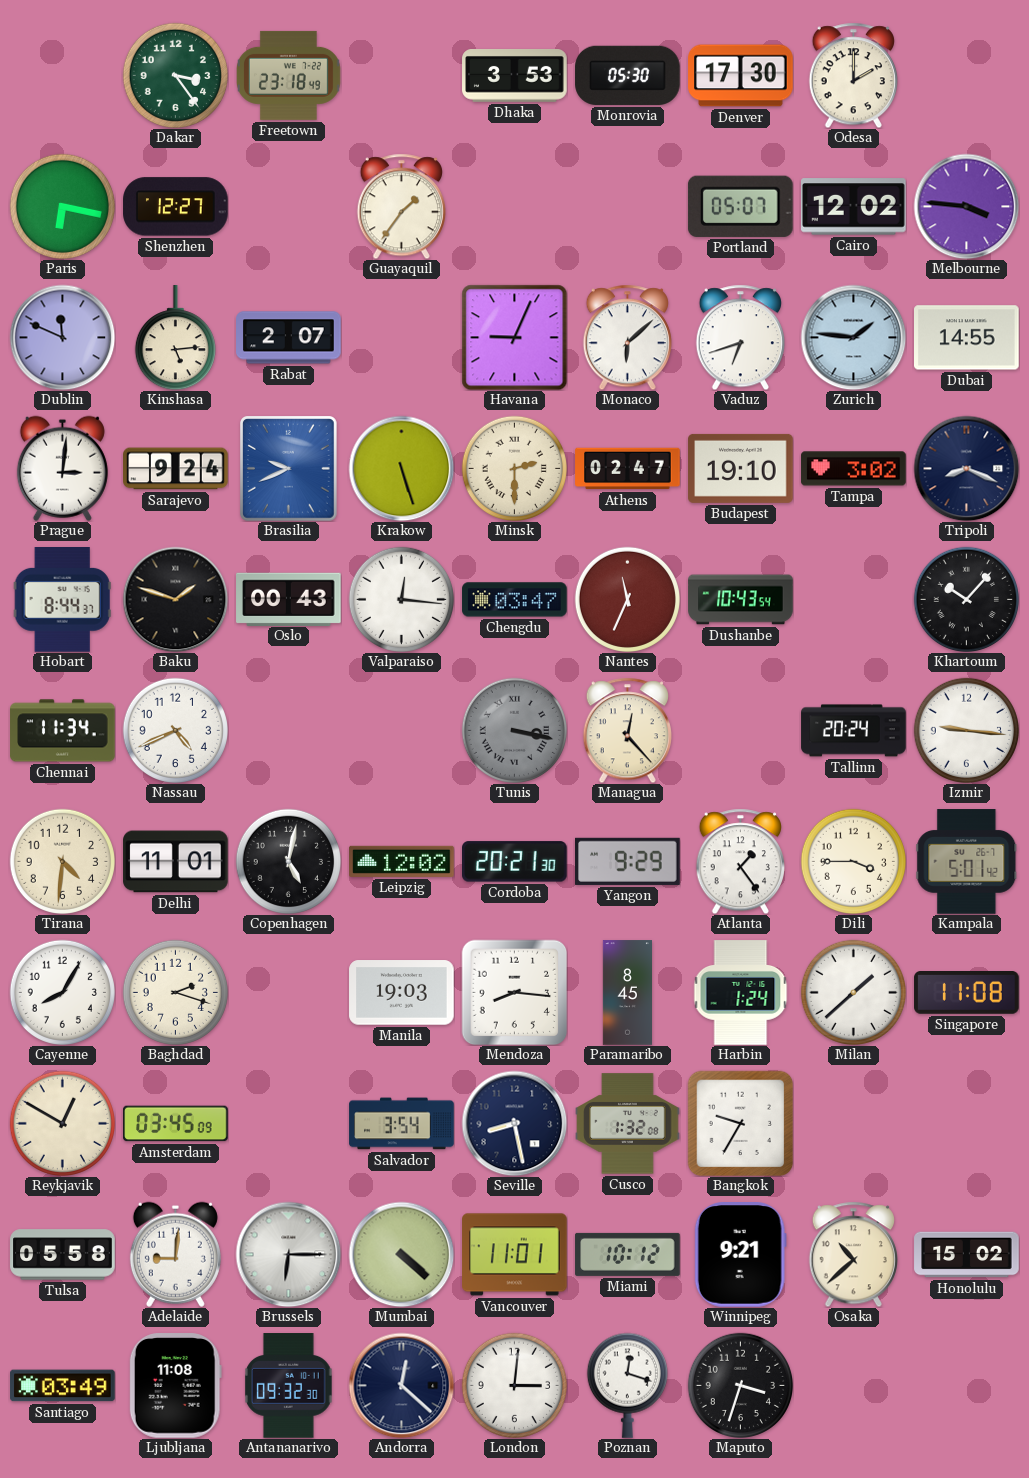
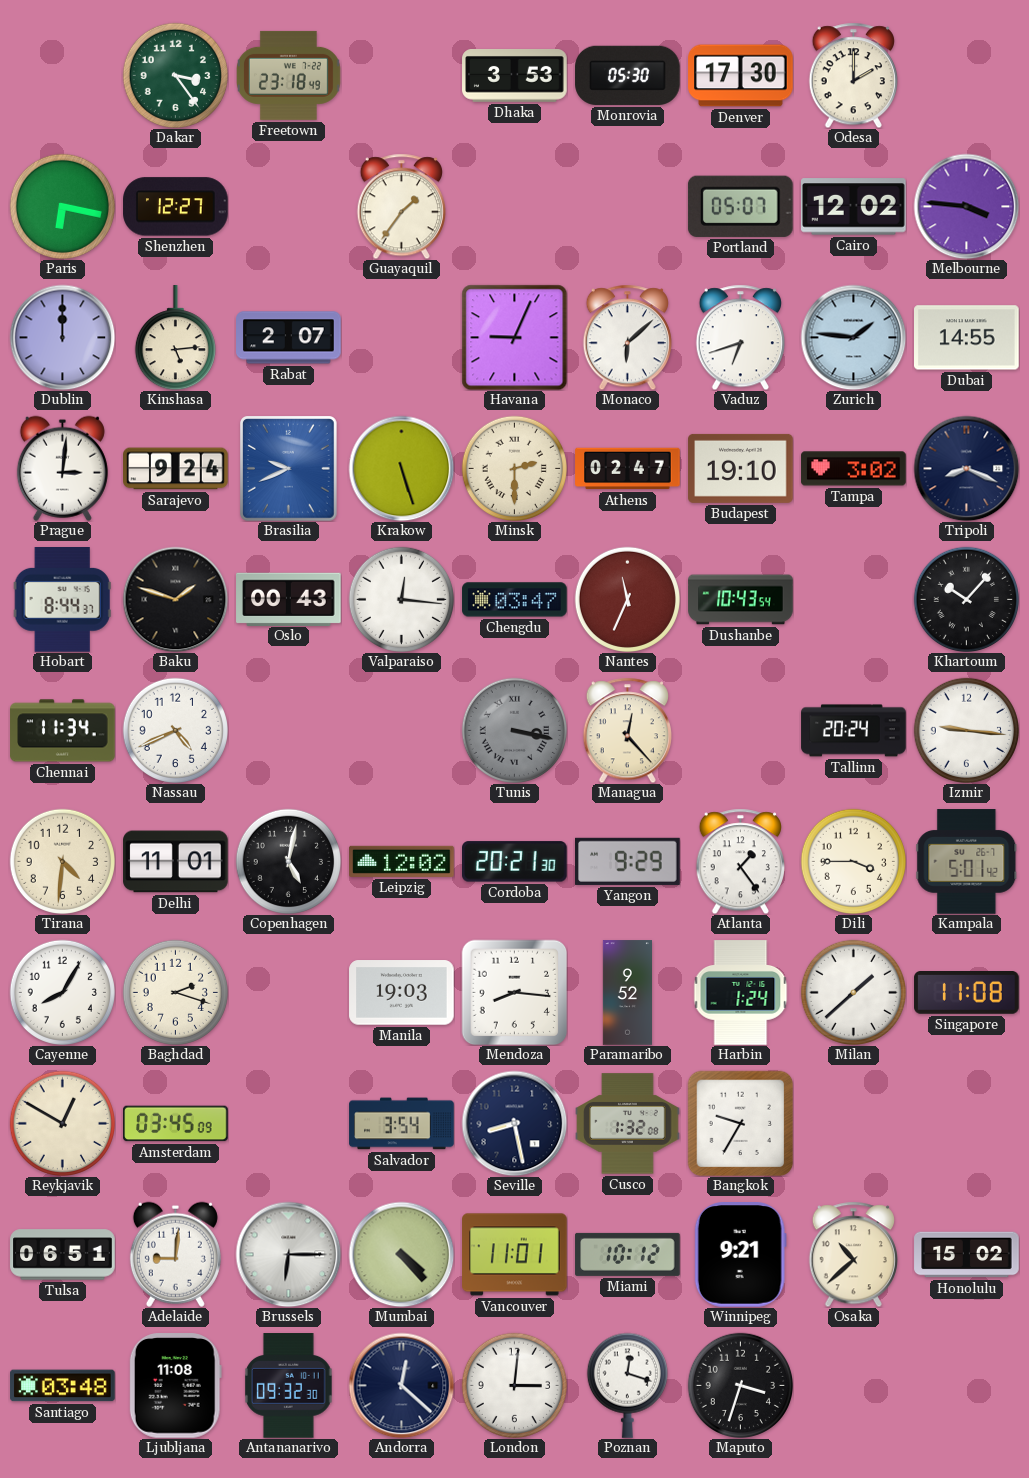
Dublin: 11:49 -> 12:00 (62, 337)
Paramaribo: 8:45 -> 9:52 (627, 993)
Tulsa: 05:58 -> 06:51 (63, 1255)
Mumbai: 4:22 -> 4:23 (401, 1254)
Santiago: 03:49 -> 03:48 (63, 1386)
